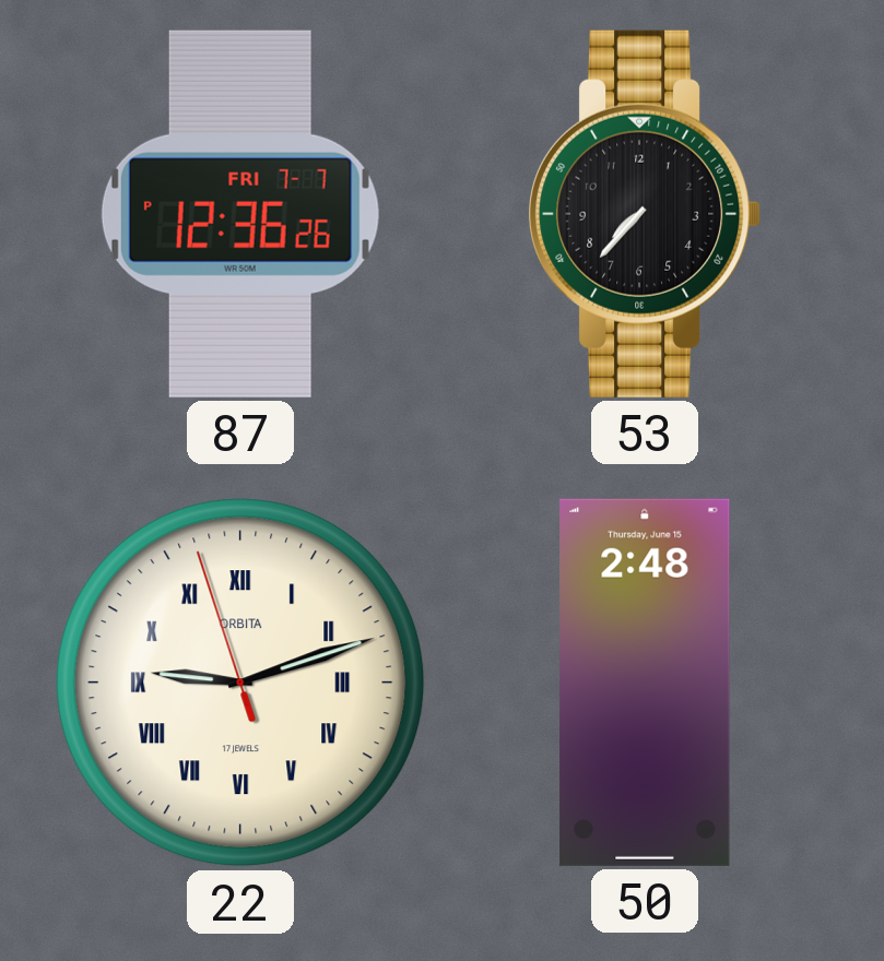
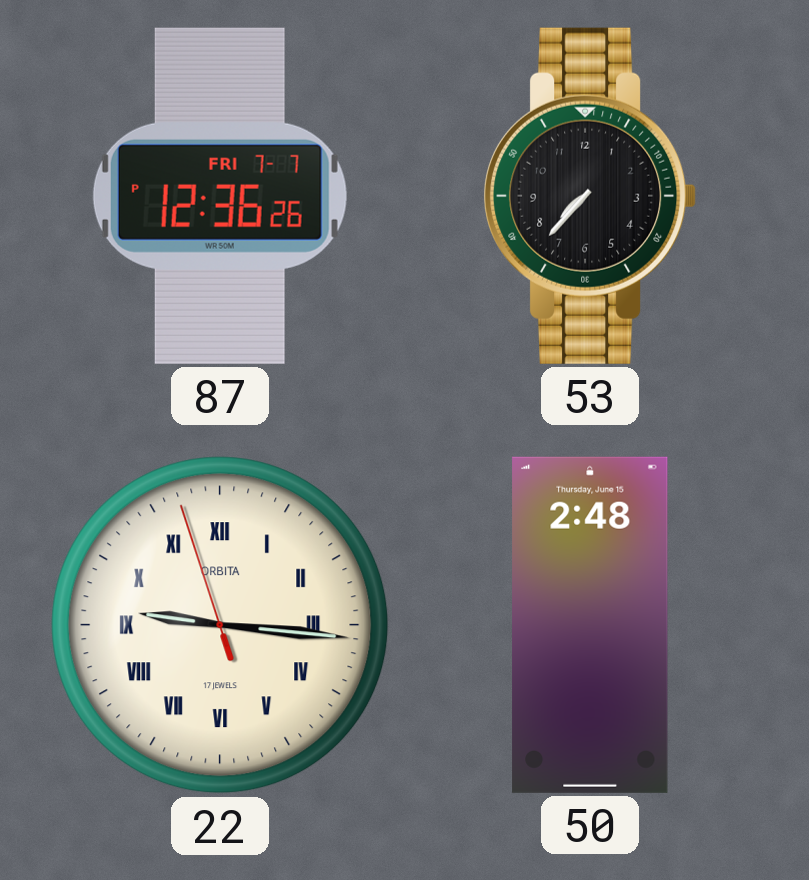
22: 9:11 -> 9:15 (220, 625)
